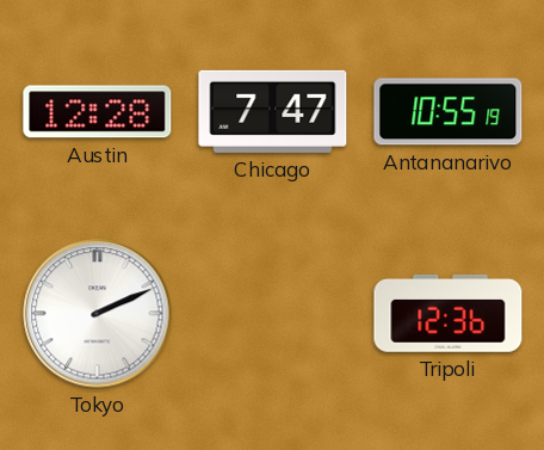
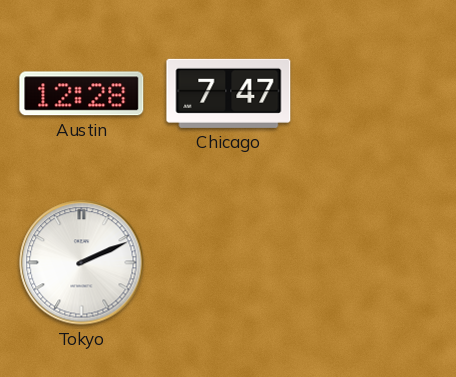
Antananarivo: 10:55 -> none (449, 112)
Tripoli: 12:36 -> none (449, 313)
